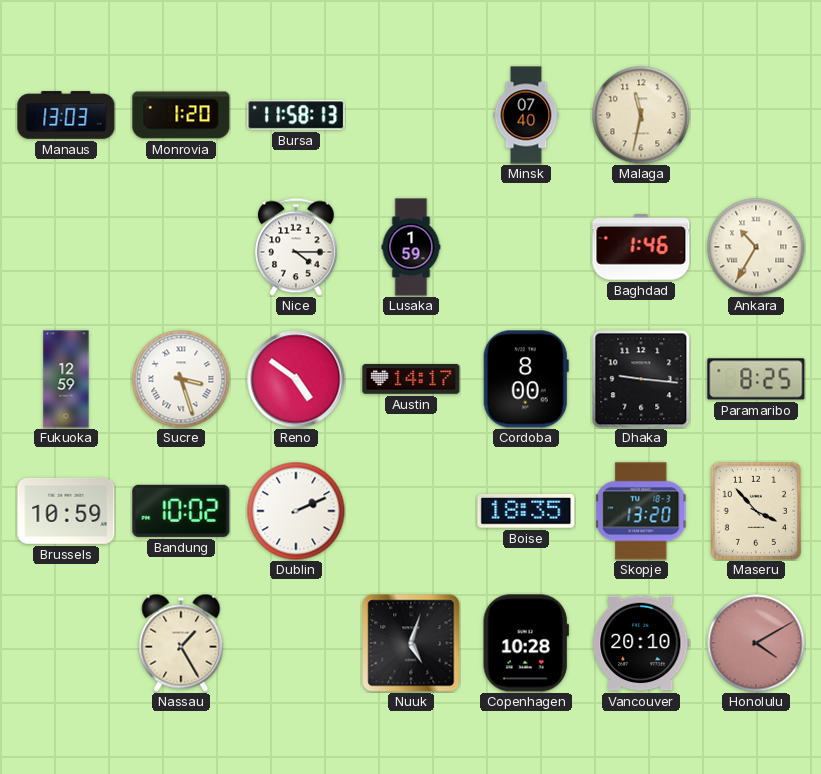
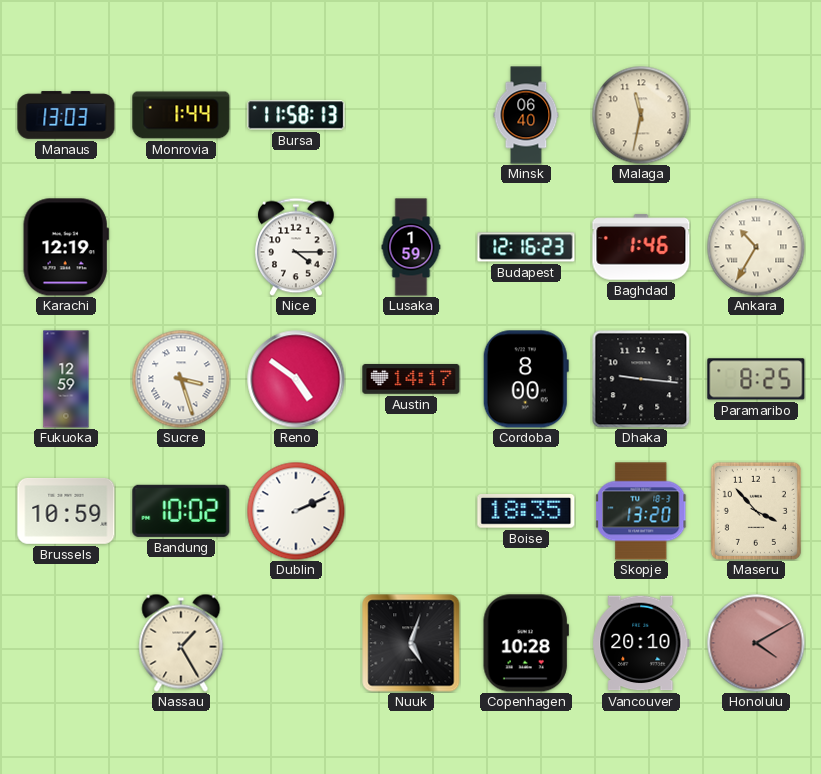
Monrovia: 1:20 -> 1:44 (181, 115)
Minsk: 07:40 -> 06:40 (526, 115)
Karachi: none -> 12:19 (66, 247)
Budapest: none -> 12:16 (526, 247)
